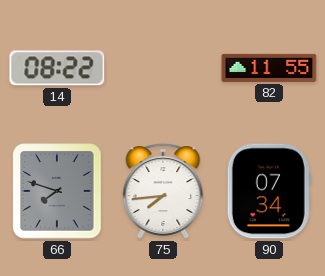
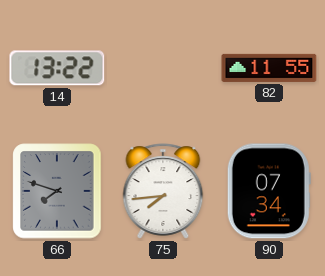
14: 08:22 -> 13:22 (57, 68)
